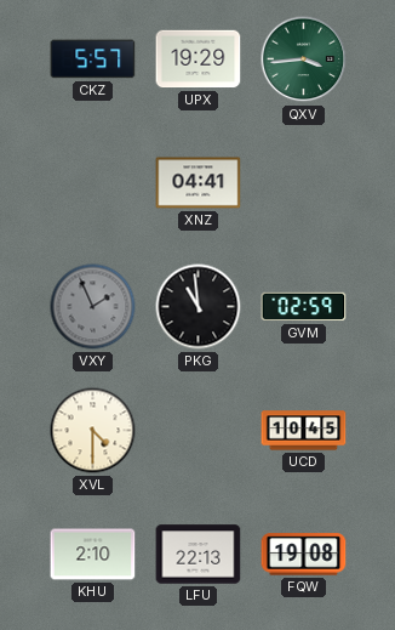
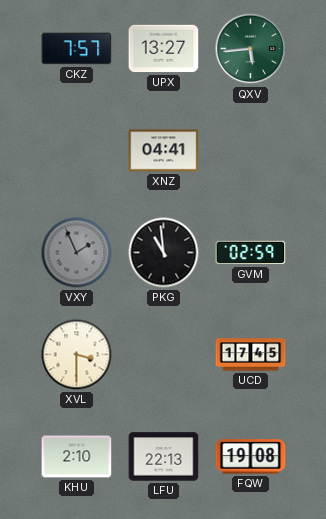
CKZ: 5:57 -> 7:57 (77, 49)
UPX: 19:29 -> 13:27 (164, 49)
QXV: 3:44 -> 5:44 (251, 49)
XVL: 4:30 -> 3:30 (77, 355)
UCD: 10:45 -> 17:45 (251, 355)
